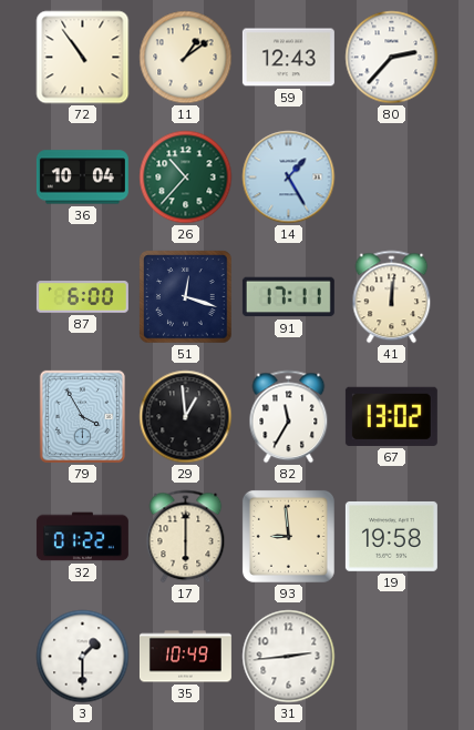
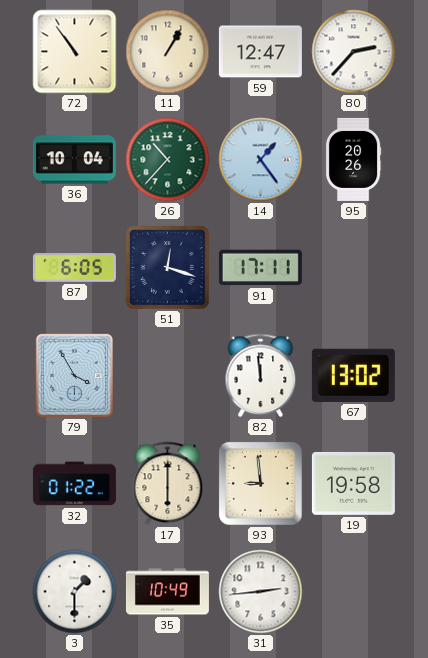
11: 1:09 -> 1:05 (168, 52)
59: 12:43 -> 12:47 (260, 52)
14: 1:25 -> 1:24 (261, 160)
95: none -> 20:26 (353, 159)
87: 6:00 -> 6:05 (74, 268)
41: 12:01 -> none (392, 297)
29: 12:59 -> none (186, 417)
82: 11:35 -> 11:59 (261, 376)
